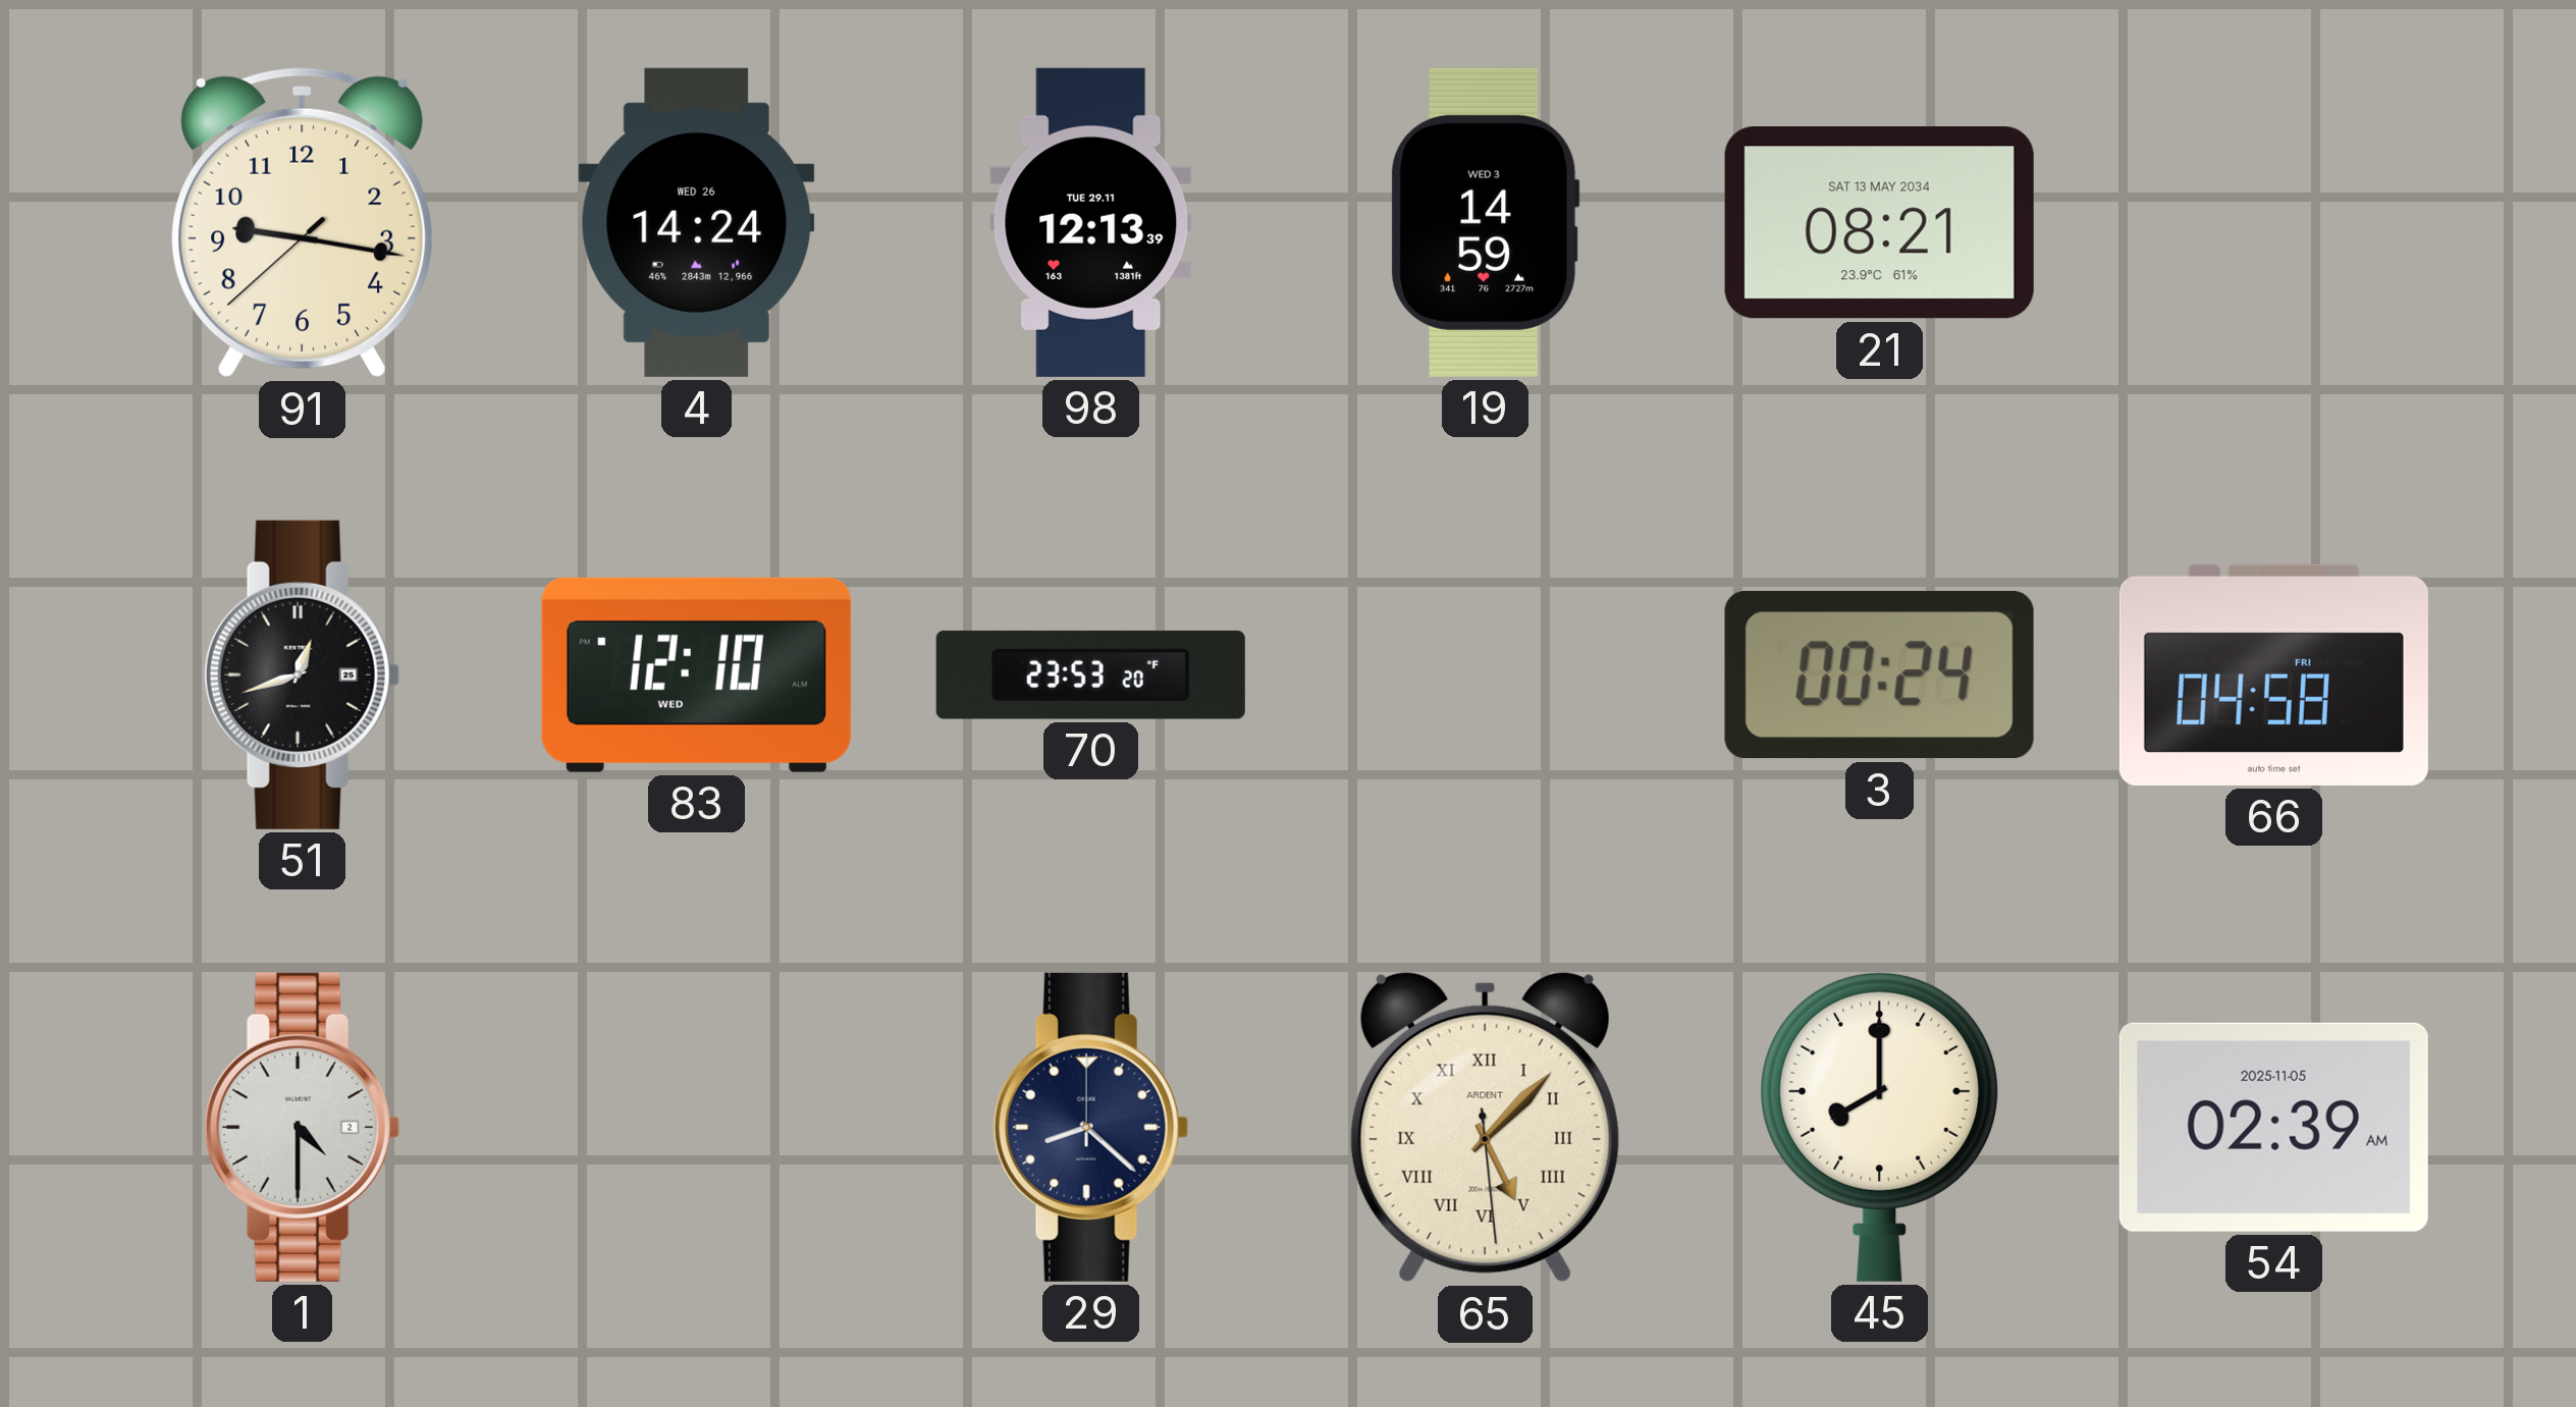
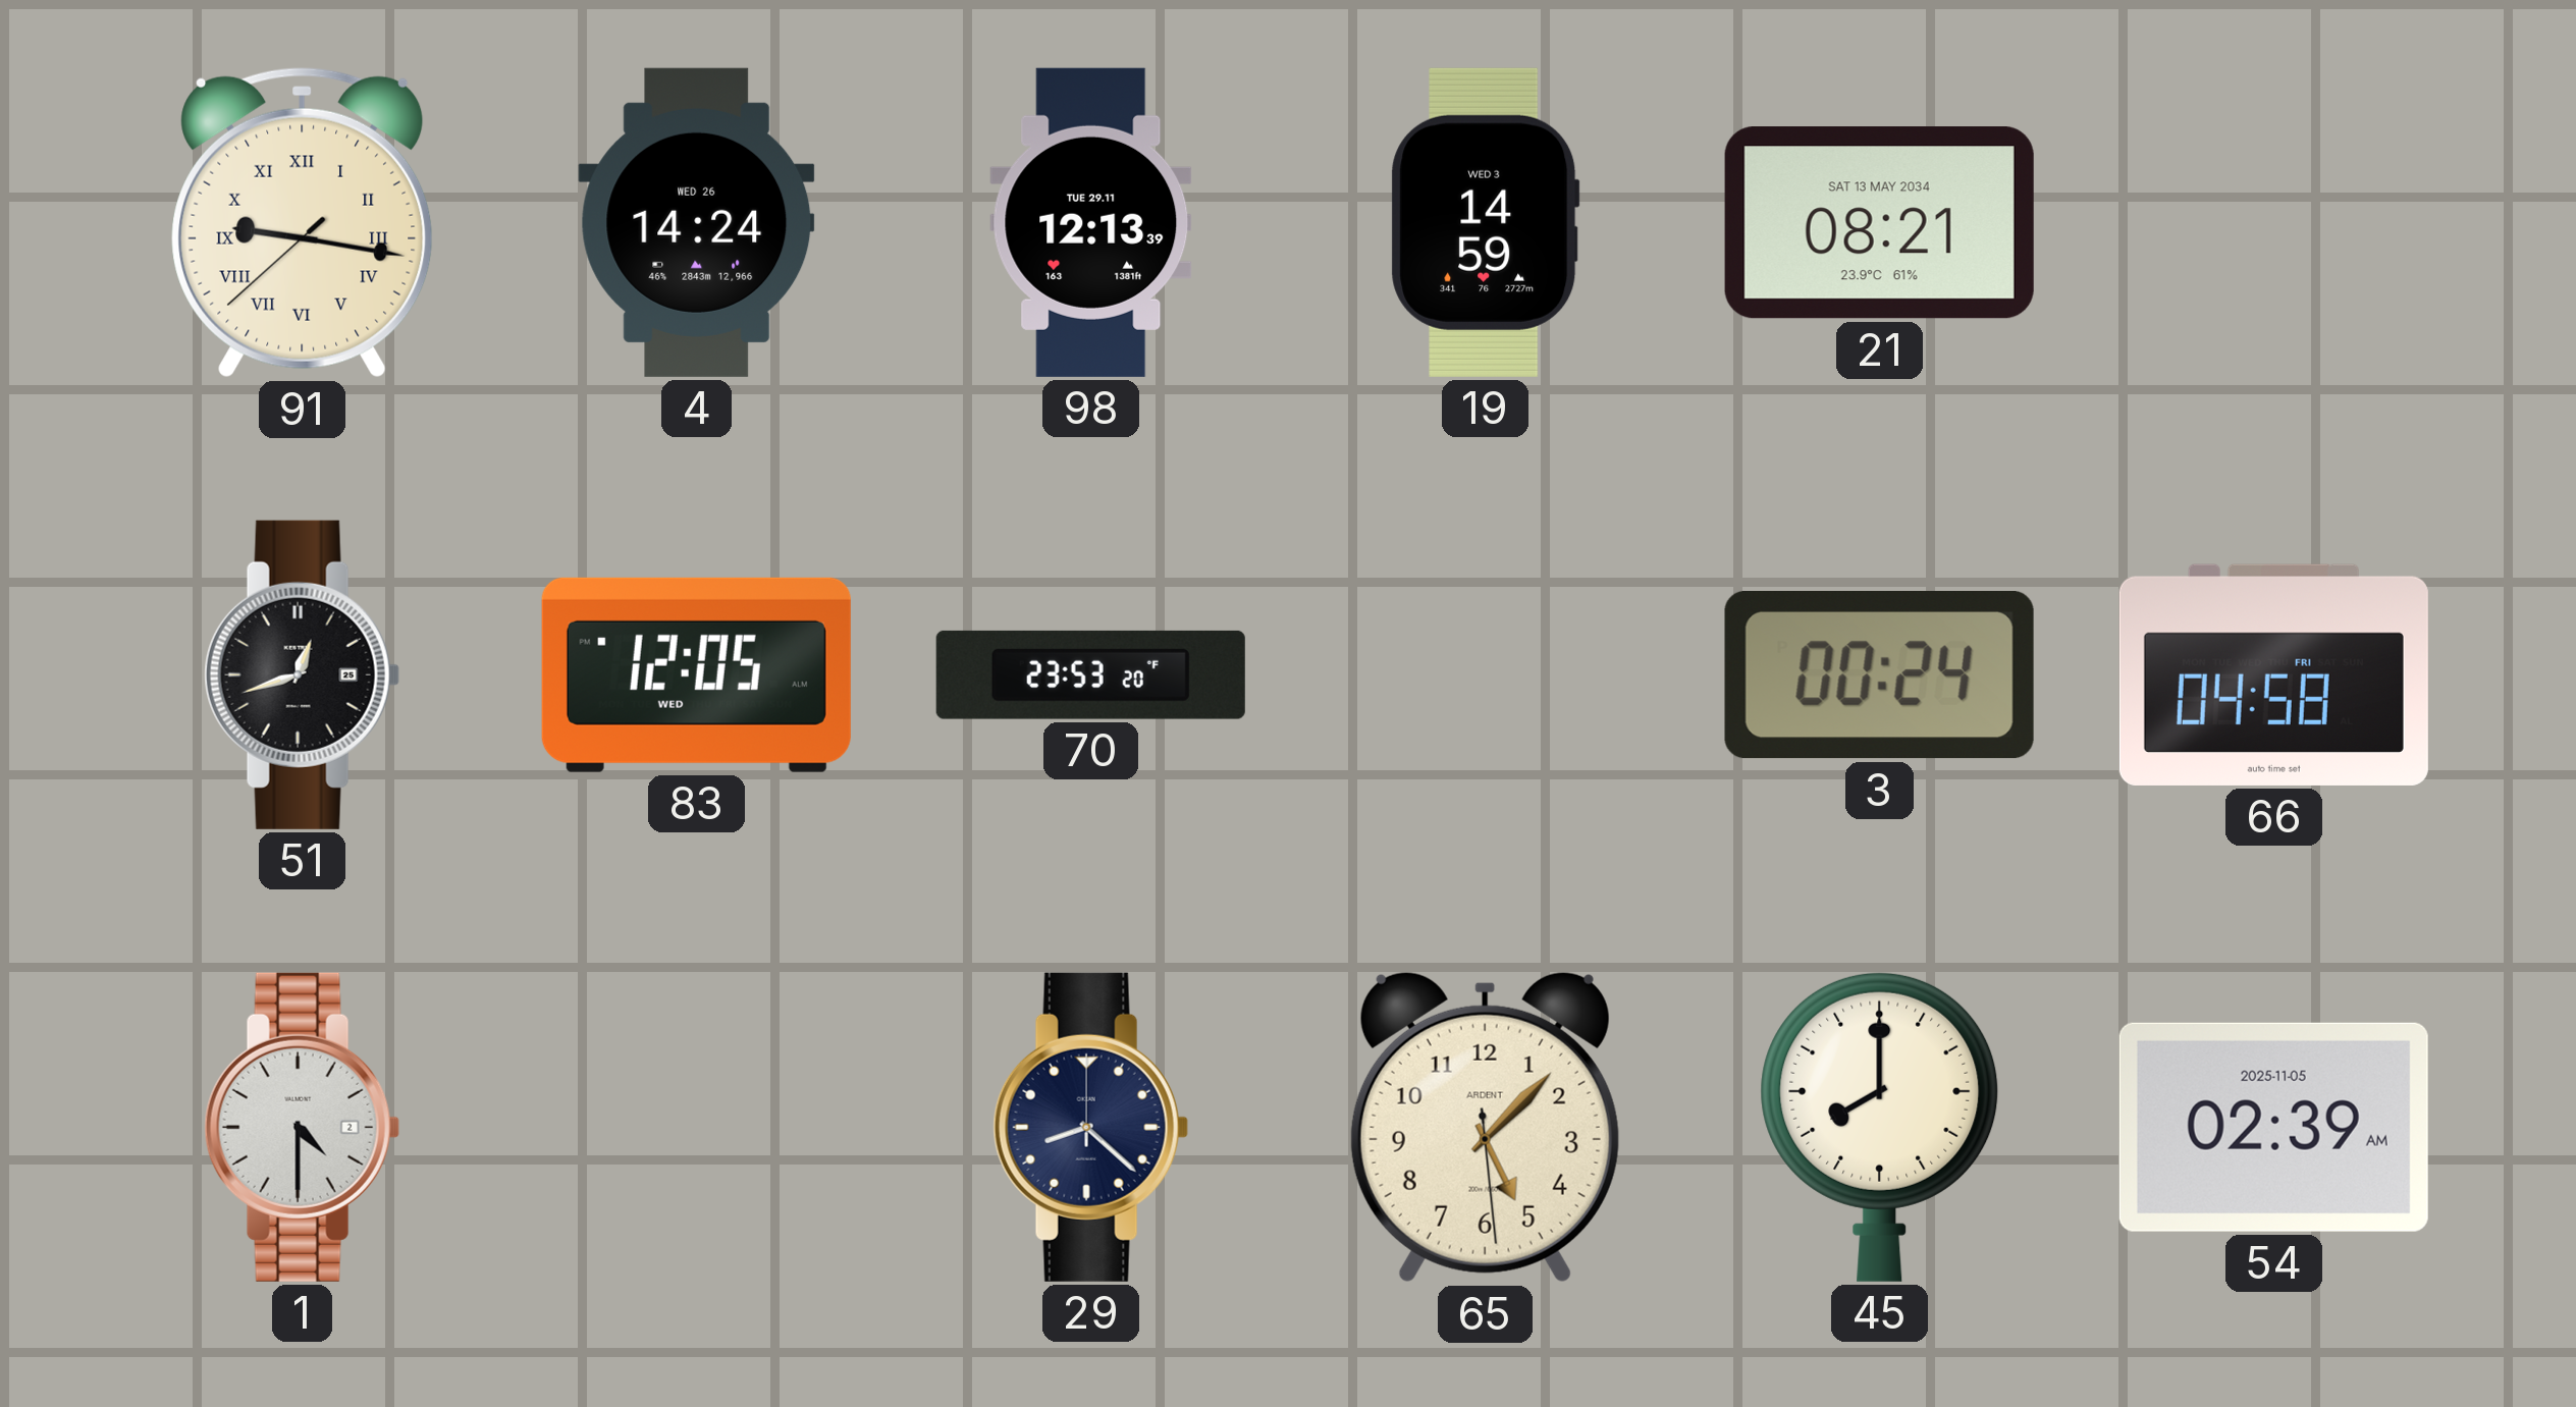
91 numerals: Arabic -> Roman (303, 223)
83: 12:10 -> 12:05 (696, 674)
65 numerals: Roman -> Arabic (1485, 1127)
